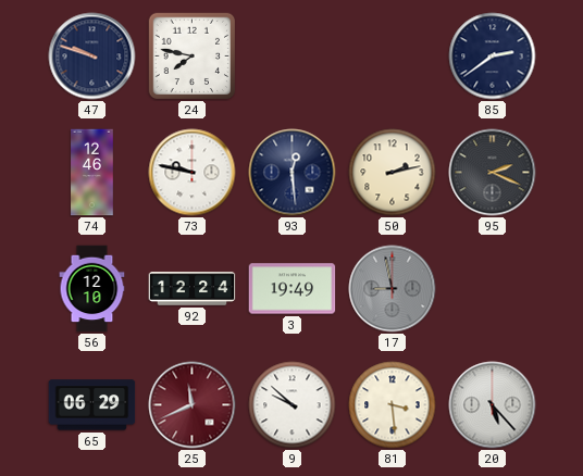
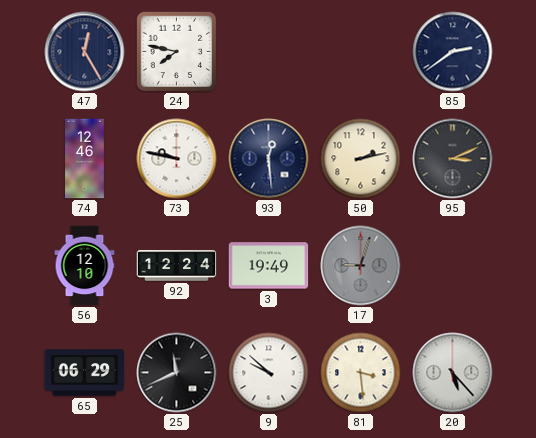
47: 9:48 -> 12:25 (85, 52)
95: 2:19 -> 3:11 (453, 159)
17: 8:58 -> 9:03 (361, 266)
25 dial: burgundy -> black (177, 373)
